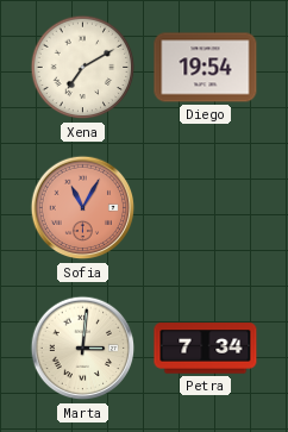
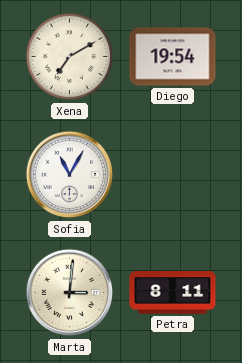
Sofia dial: salmon -> white (70, 175)
Petra: 7:34 -> 8:11 (173, 293)
